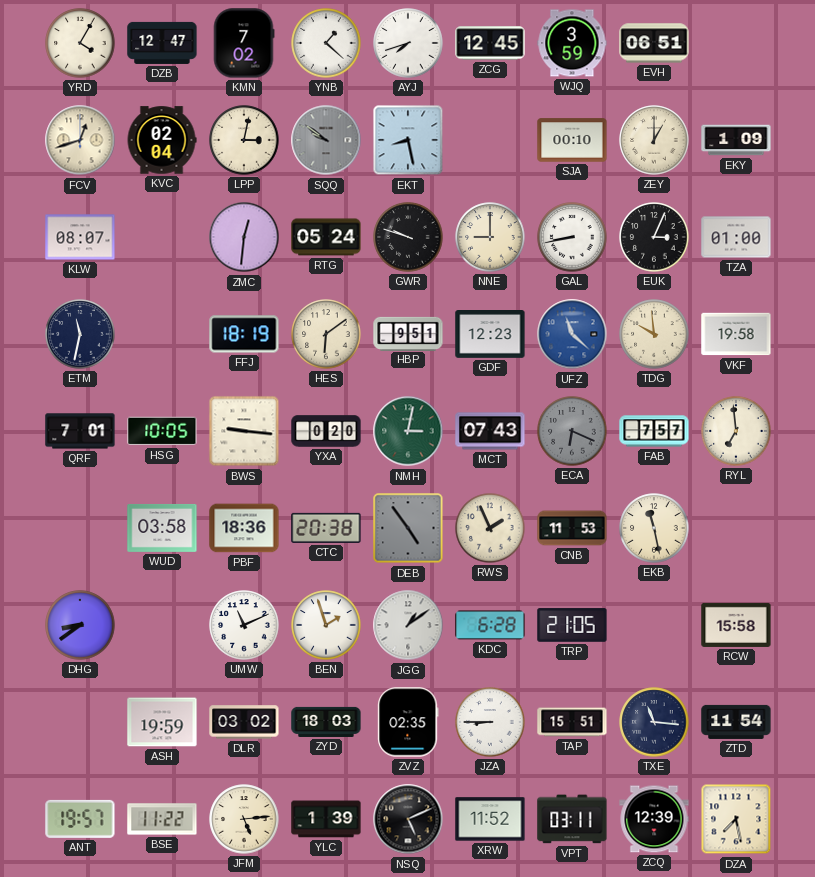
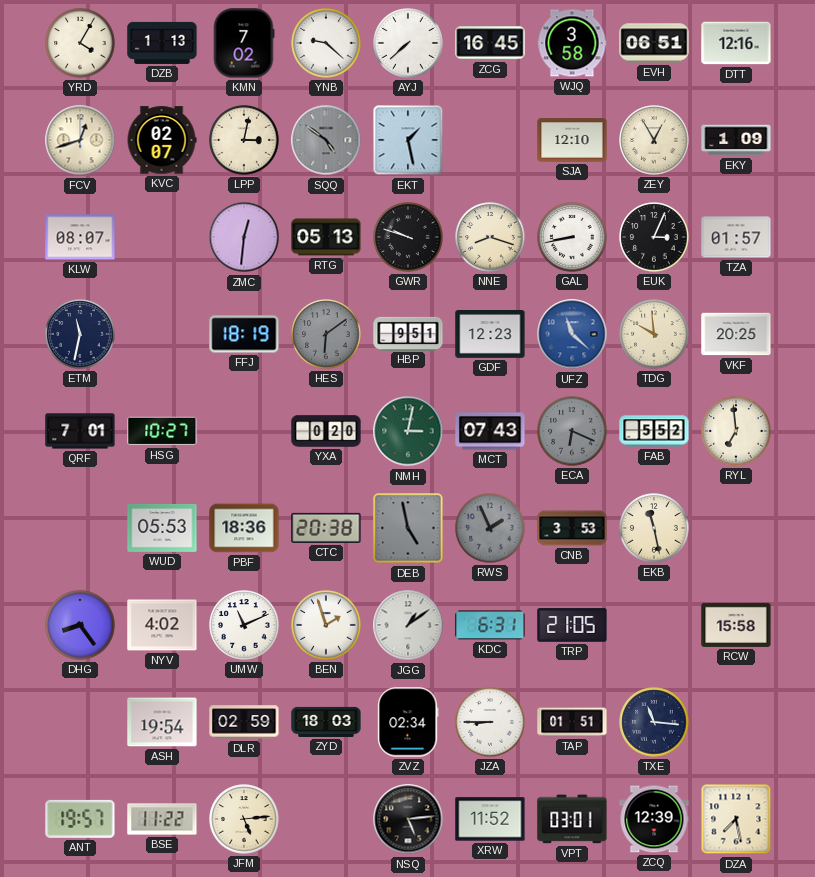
DZB: 12:47 -> 1:13 (162, 43)
YNB: 1:22 -> 9:22 (326, 43)
AYJ: 7:42 -> 7:38 (408, 43)
ZCG: 12:45 -> 16:45 (490, 43)
WJQ: 3:59 -> 3:58 (572, 43)
DTT: none -> 12:16 (736, 43)
KVC: 02:04 -> 02:07 (162, 140)
SQQ: 9:51 -> 4:51 (326, 140)
EKT: 8:28 -> 1:28 (408, 140)
SJA: 00:10 -> 12:10 (572, 140)
ZEY: 1:00 -> 12:55 (654, 140)
RTG: 05:24 -> 05:13 (326, 237)
NNE: 9:00 -> 8:18 (490, 237)
TZA: 01:00 -> 01:57 (736, 237)
HES dial: cream -> grey (326, 334)
VKF: 19:58 -> 20:25 (736, 334)
HSG: 10:05 -> 10:27 (162, 431)
BWS: 9:16 -> none (244, 431)
FAB: 7:57 -> 5:52 (654, 431)
WUD: 03:58 -> 05:53 (162, 528)
DEB: 4:54 -> 4:58 (408, 528)
RWS dial: cream -> grey (490, 528)
CNB: 11:53 -> 3:53 (572, 528)
DHG: 8:39 -> 8:24 (80, 625)
NYV: none -> 4:02 (162, 625)
KDC: 6:28 -> 6:31 (490, 625)
ASH: 19:59 -> 19:54 (162, 722)
DLR: 03:02 -> 02:59 (244, 722)
ZVZ: 02:35 -> 02:34 (408, 722)
TAP: 15:51 -> 01:51 (572, 722)
ZTD: 11:54 -> none (736, 722)
YLC: 1:39 -> none (326, 819)
NSQ: 5:11 -> 5:14 (408, 819)
VPT: 03:11 -> 03:01 (572, 819)
